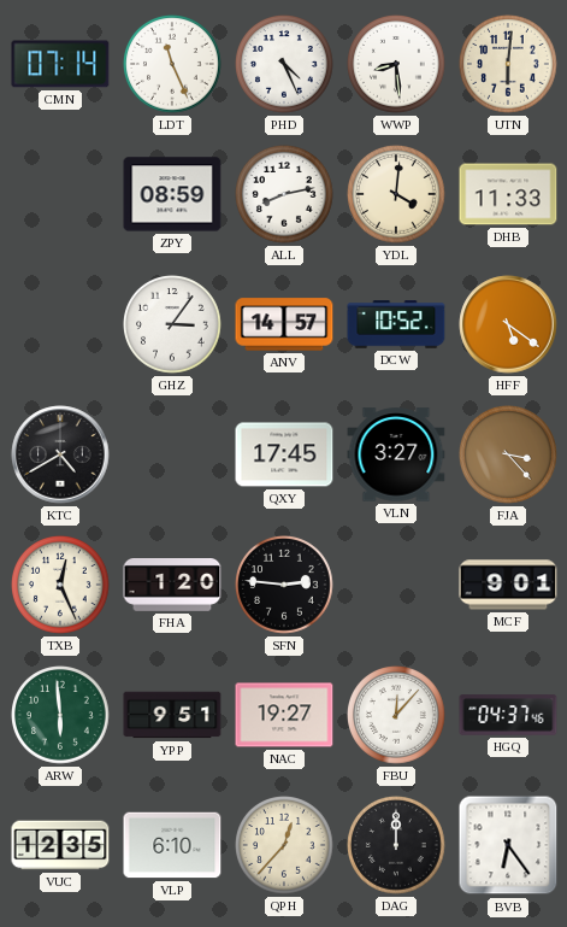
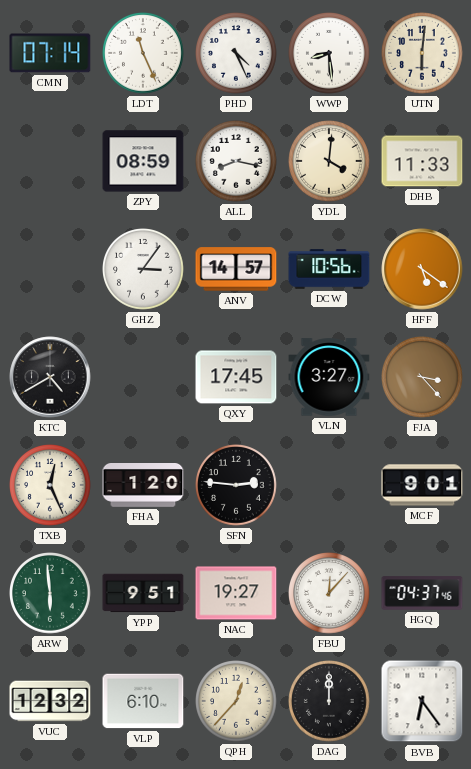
ALL: 8:13 -> 8:17 (237, 162)
DCW: 10:52 -> 10:56 (329, 269)
VUC: 12:35 -> 12:32 (50, 701)
